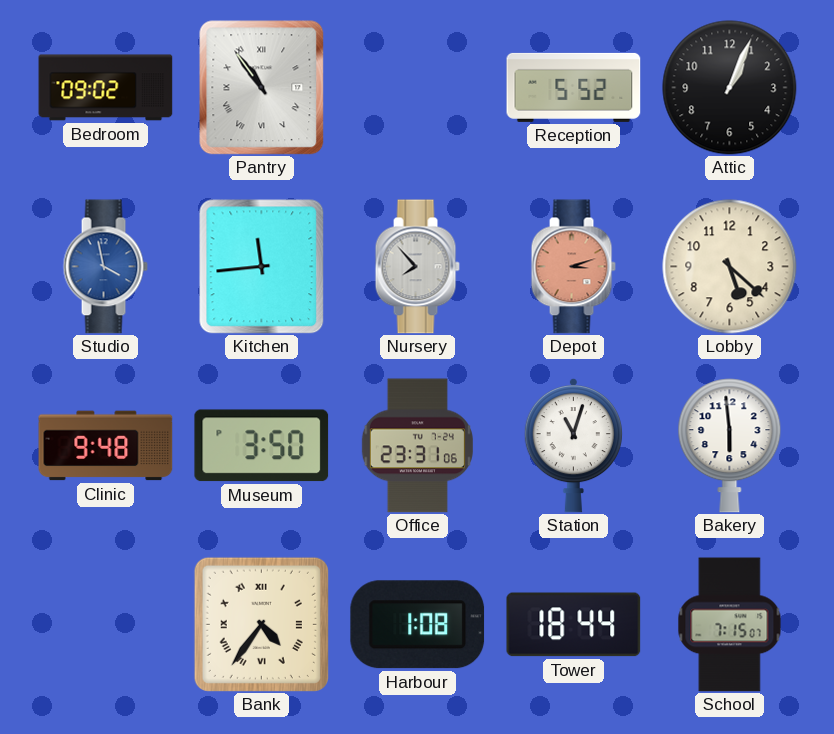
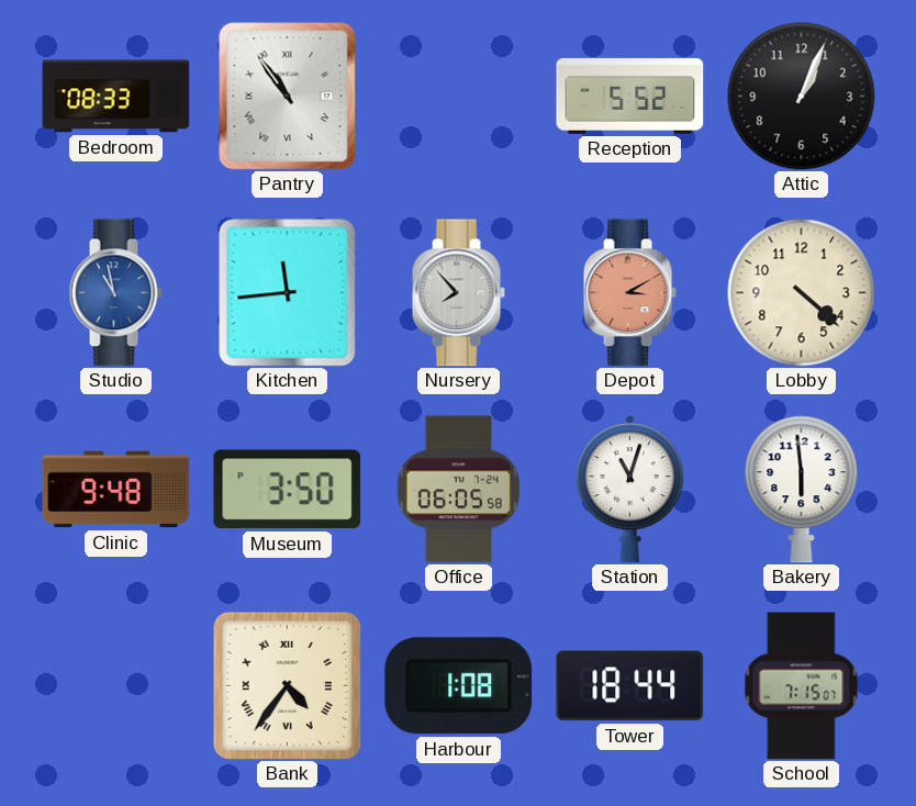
Bedroom: 09:02 -> 08:33 (116, 97)
Studio: 3:58 -> 10:58 (115, 293)
Depot: 3:12 -> 3:10 (629, 293)
Lobby: 5:22 -> 4:22 (802, 293)
Office: 23:31 -> 06:05 (458, 490)
